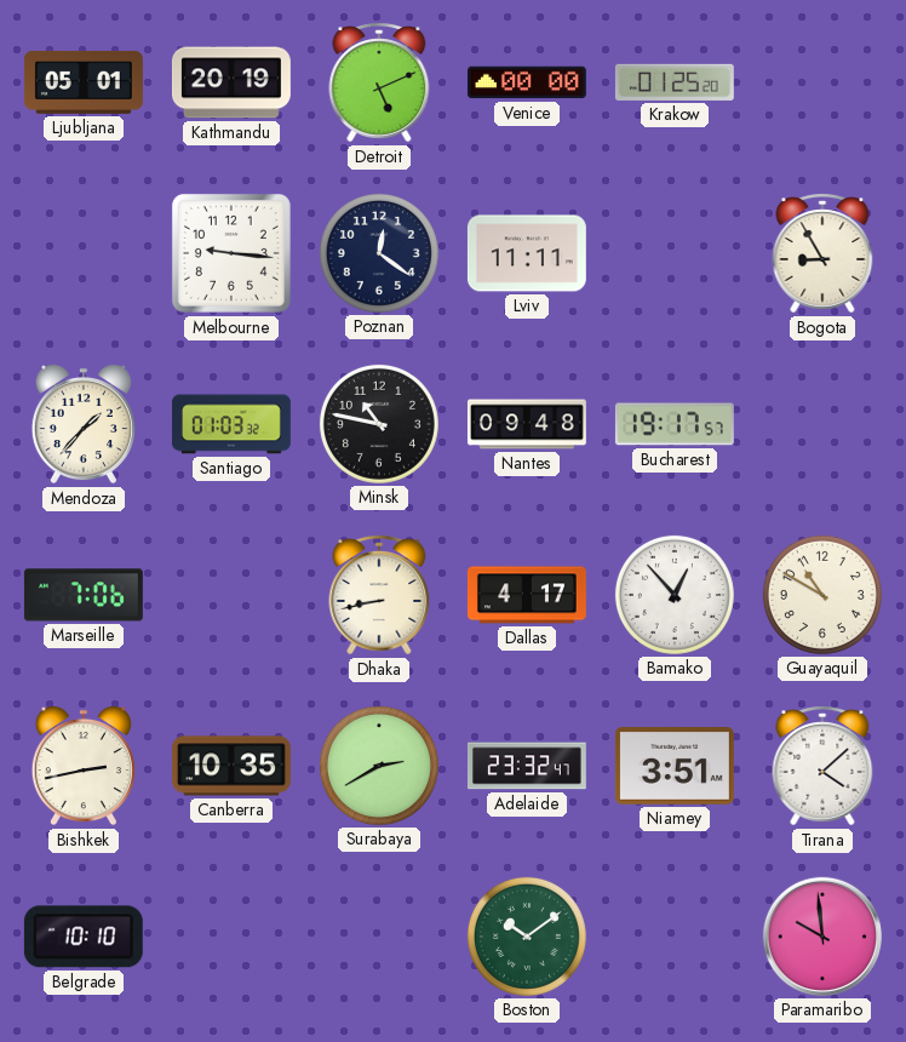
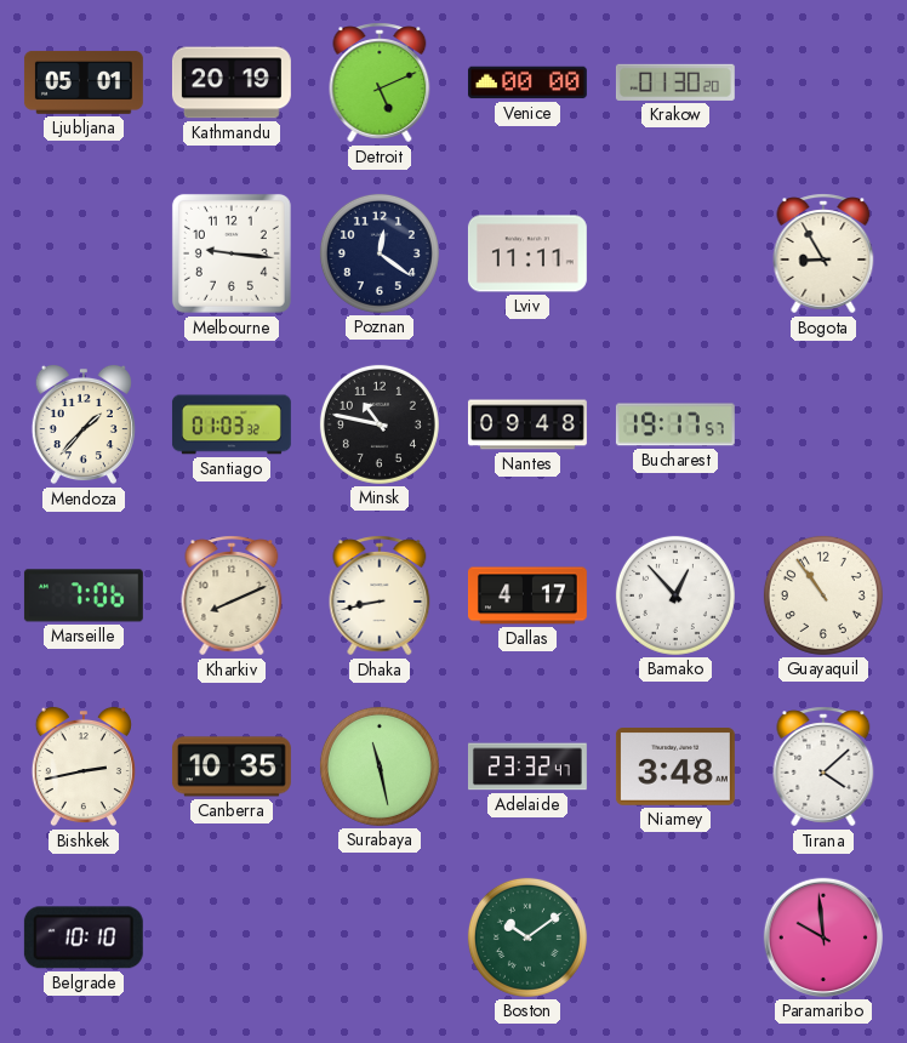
Krakow: 01:25 -> 01:30 (675, 82)
Kharkiv: none -> 8:11 (232, 595)
Guayaquil: 10:50 -> 10:54 (823, 595)
Surabaya: 2:40 -> 11:28 (380, 766)
Niamey: 3:51 -> 3:48 (675, 768)
